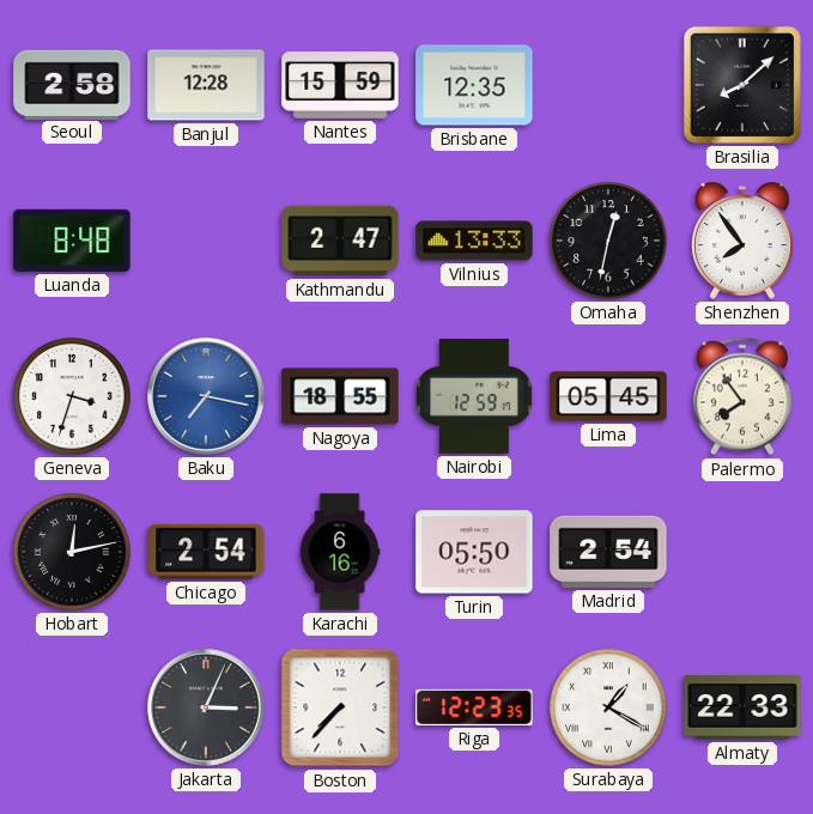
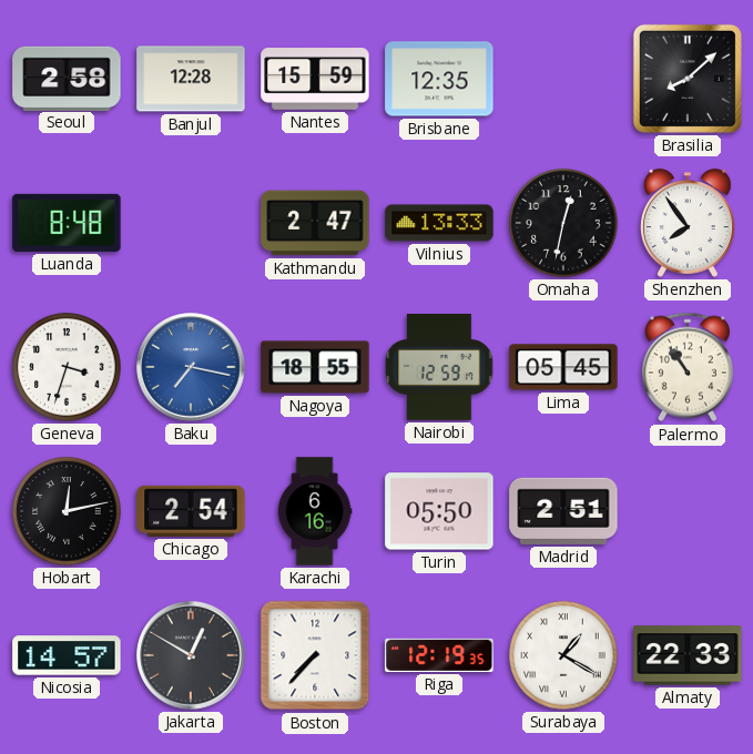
Palermo: 7:54 -> 10:54 (688, 367)
Madrid: 2:54 -> 2:51 (563, 511)
Nicosia: none -> 14:57 (67, 655)
Jakarta: 3:04 -> 12:50 (192, 656)
Riga: 12:23 -> 12:19 (439, 655)
